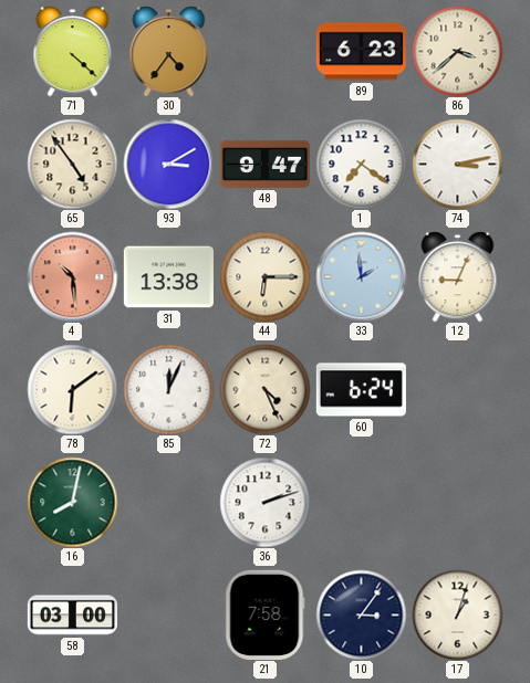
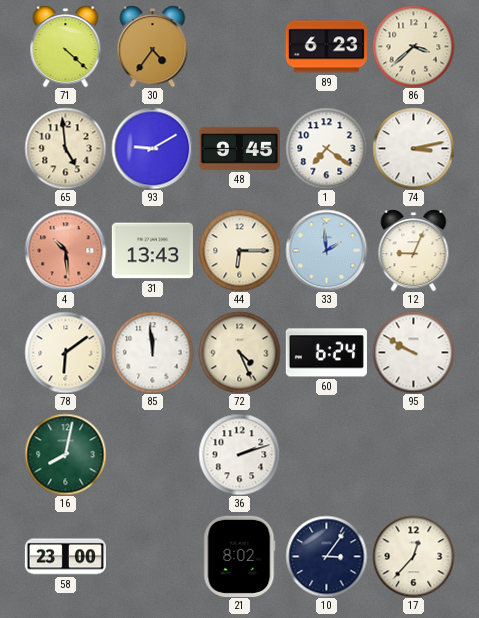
65: 4:54 -> 4:59 (65, 148)
93: 3:10 -> 9:10 (152, 148)
48: 9:47 -> 9:45 (239, 148)
31: 13:38 -> 13:43 (152, 251)
85: 12:04 -> 11:59 (152, 352)
95: none -> 9:50 (413, 352)
58: 03:00 -> 23:00 (65, 557)
21: 7:58 -> 8:02 (240, 556)
17: 1:03 -> 12:37 (413, 556)
